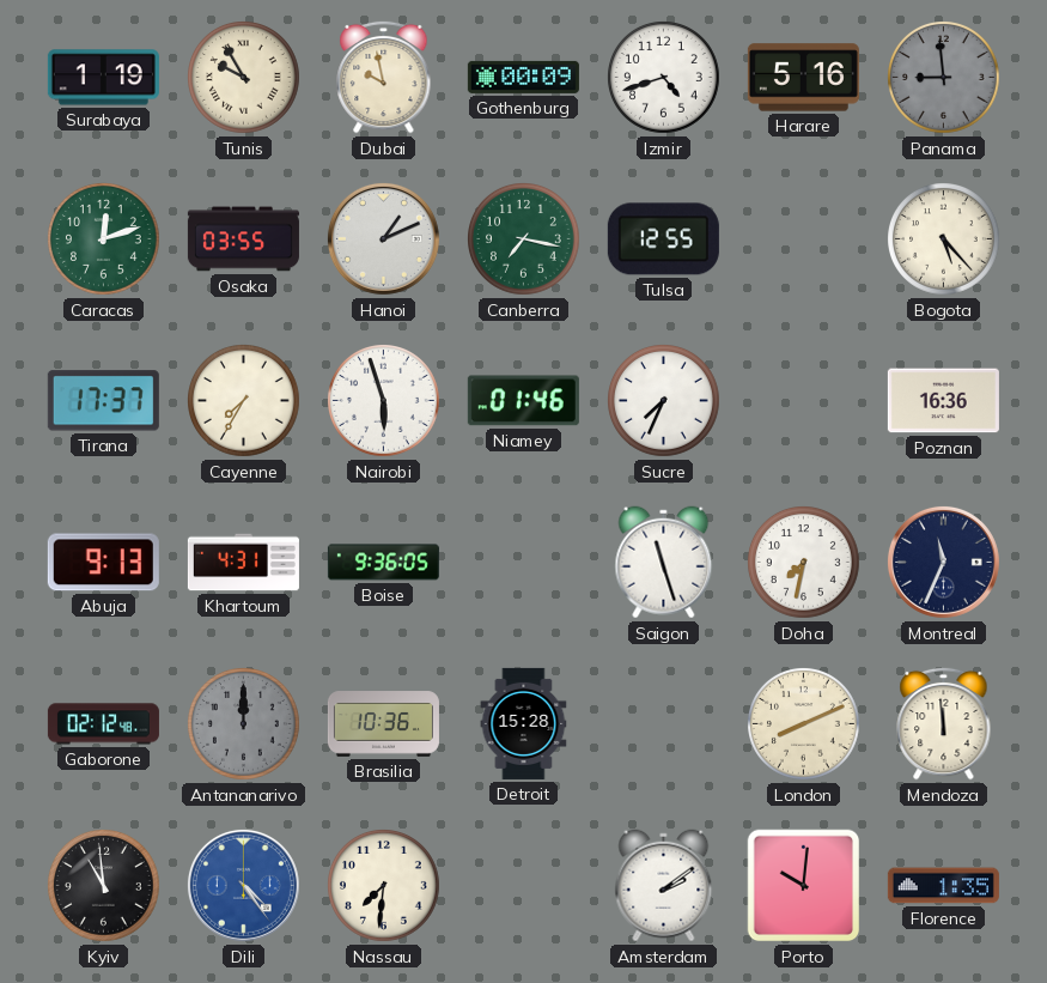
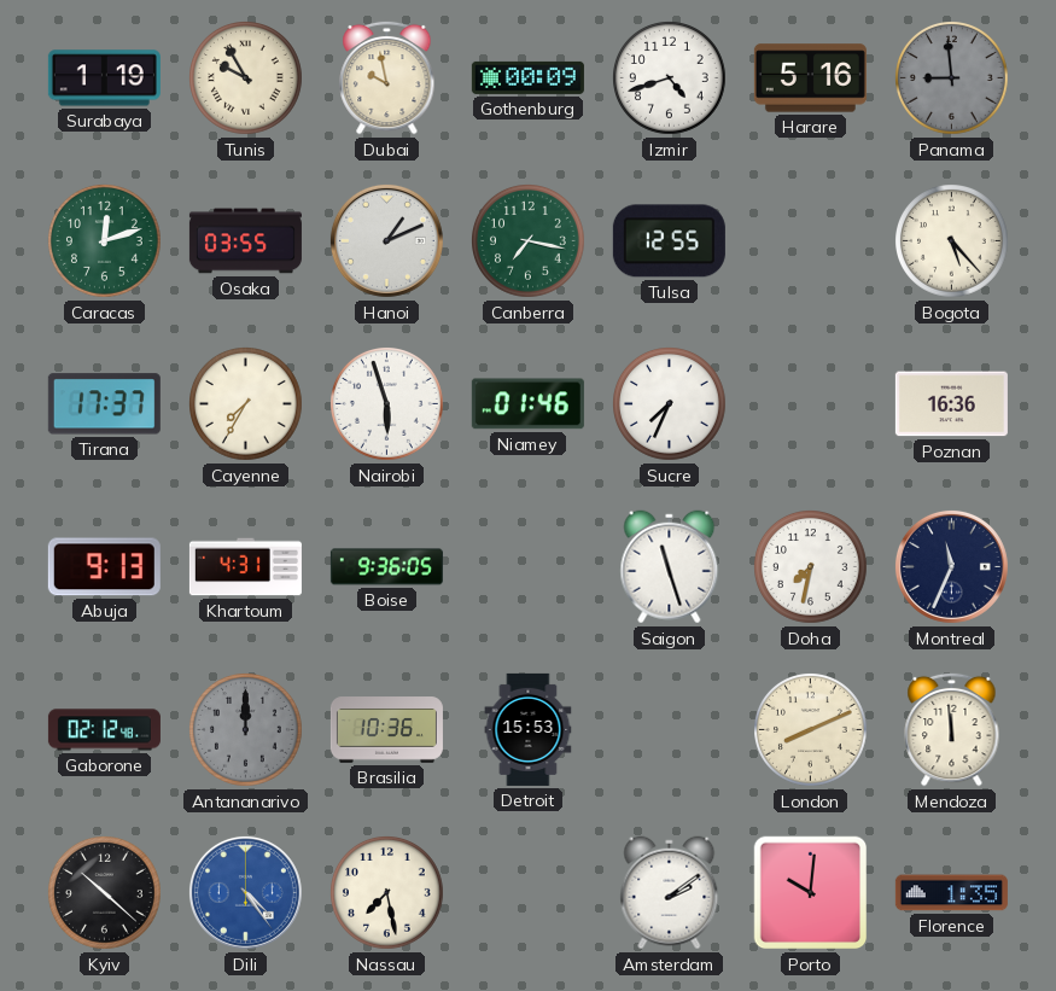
Detroit: 15:28 -> 15:53 (529, 729)
Kyiv: 10:59 -> 10:22 (105, 893)
Nassau: 7:31 -> 7:28 (387, 893)
